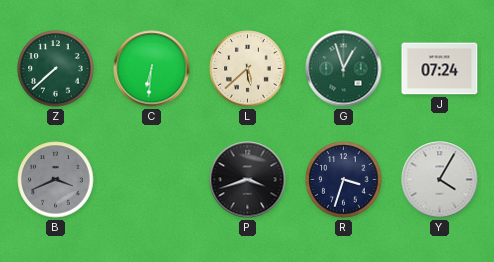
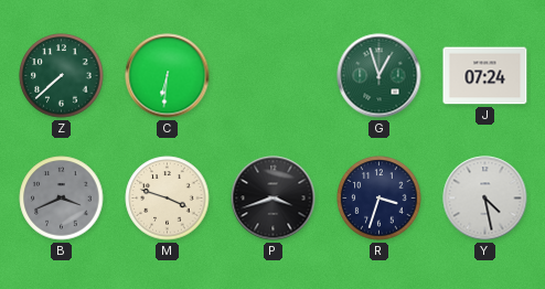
L: 5:38 -> none (248, 69)
M: none -> 3:48 (168, 199)
Y: 4:05 -> 4:28 (485, 199)
